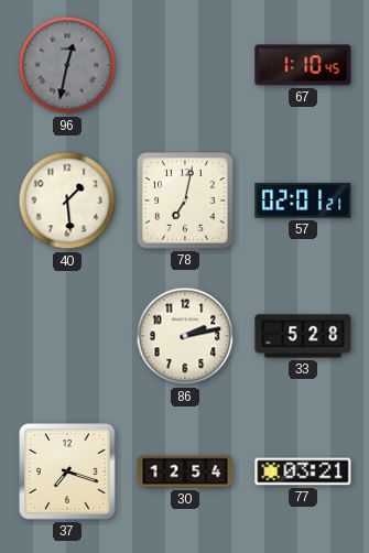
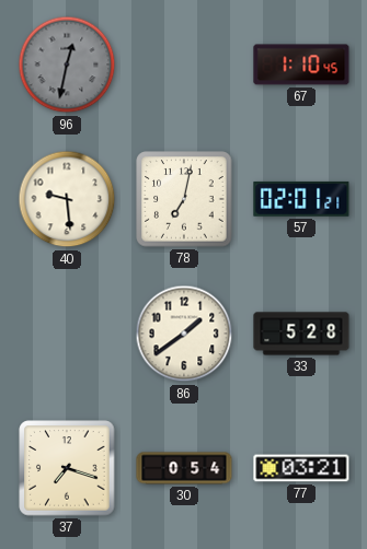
40: 1:29 -> 9:29 (67, 199)
86: 2:13 -> 1:39 (184, 334)
30: 12:54 -> 0:54 (184, 468)
